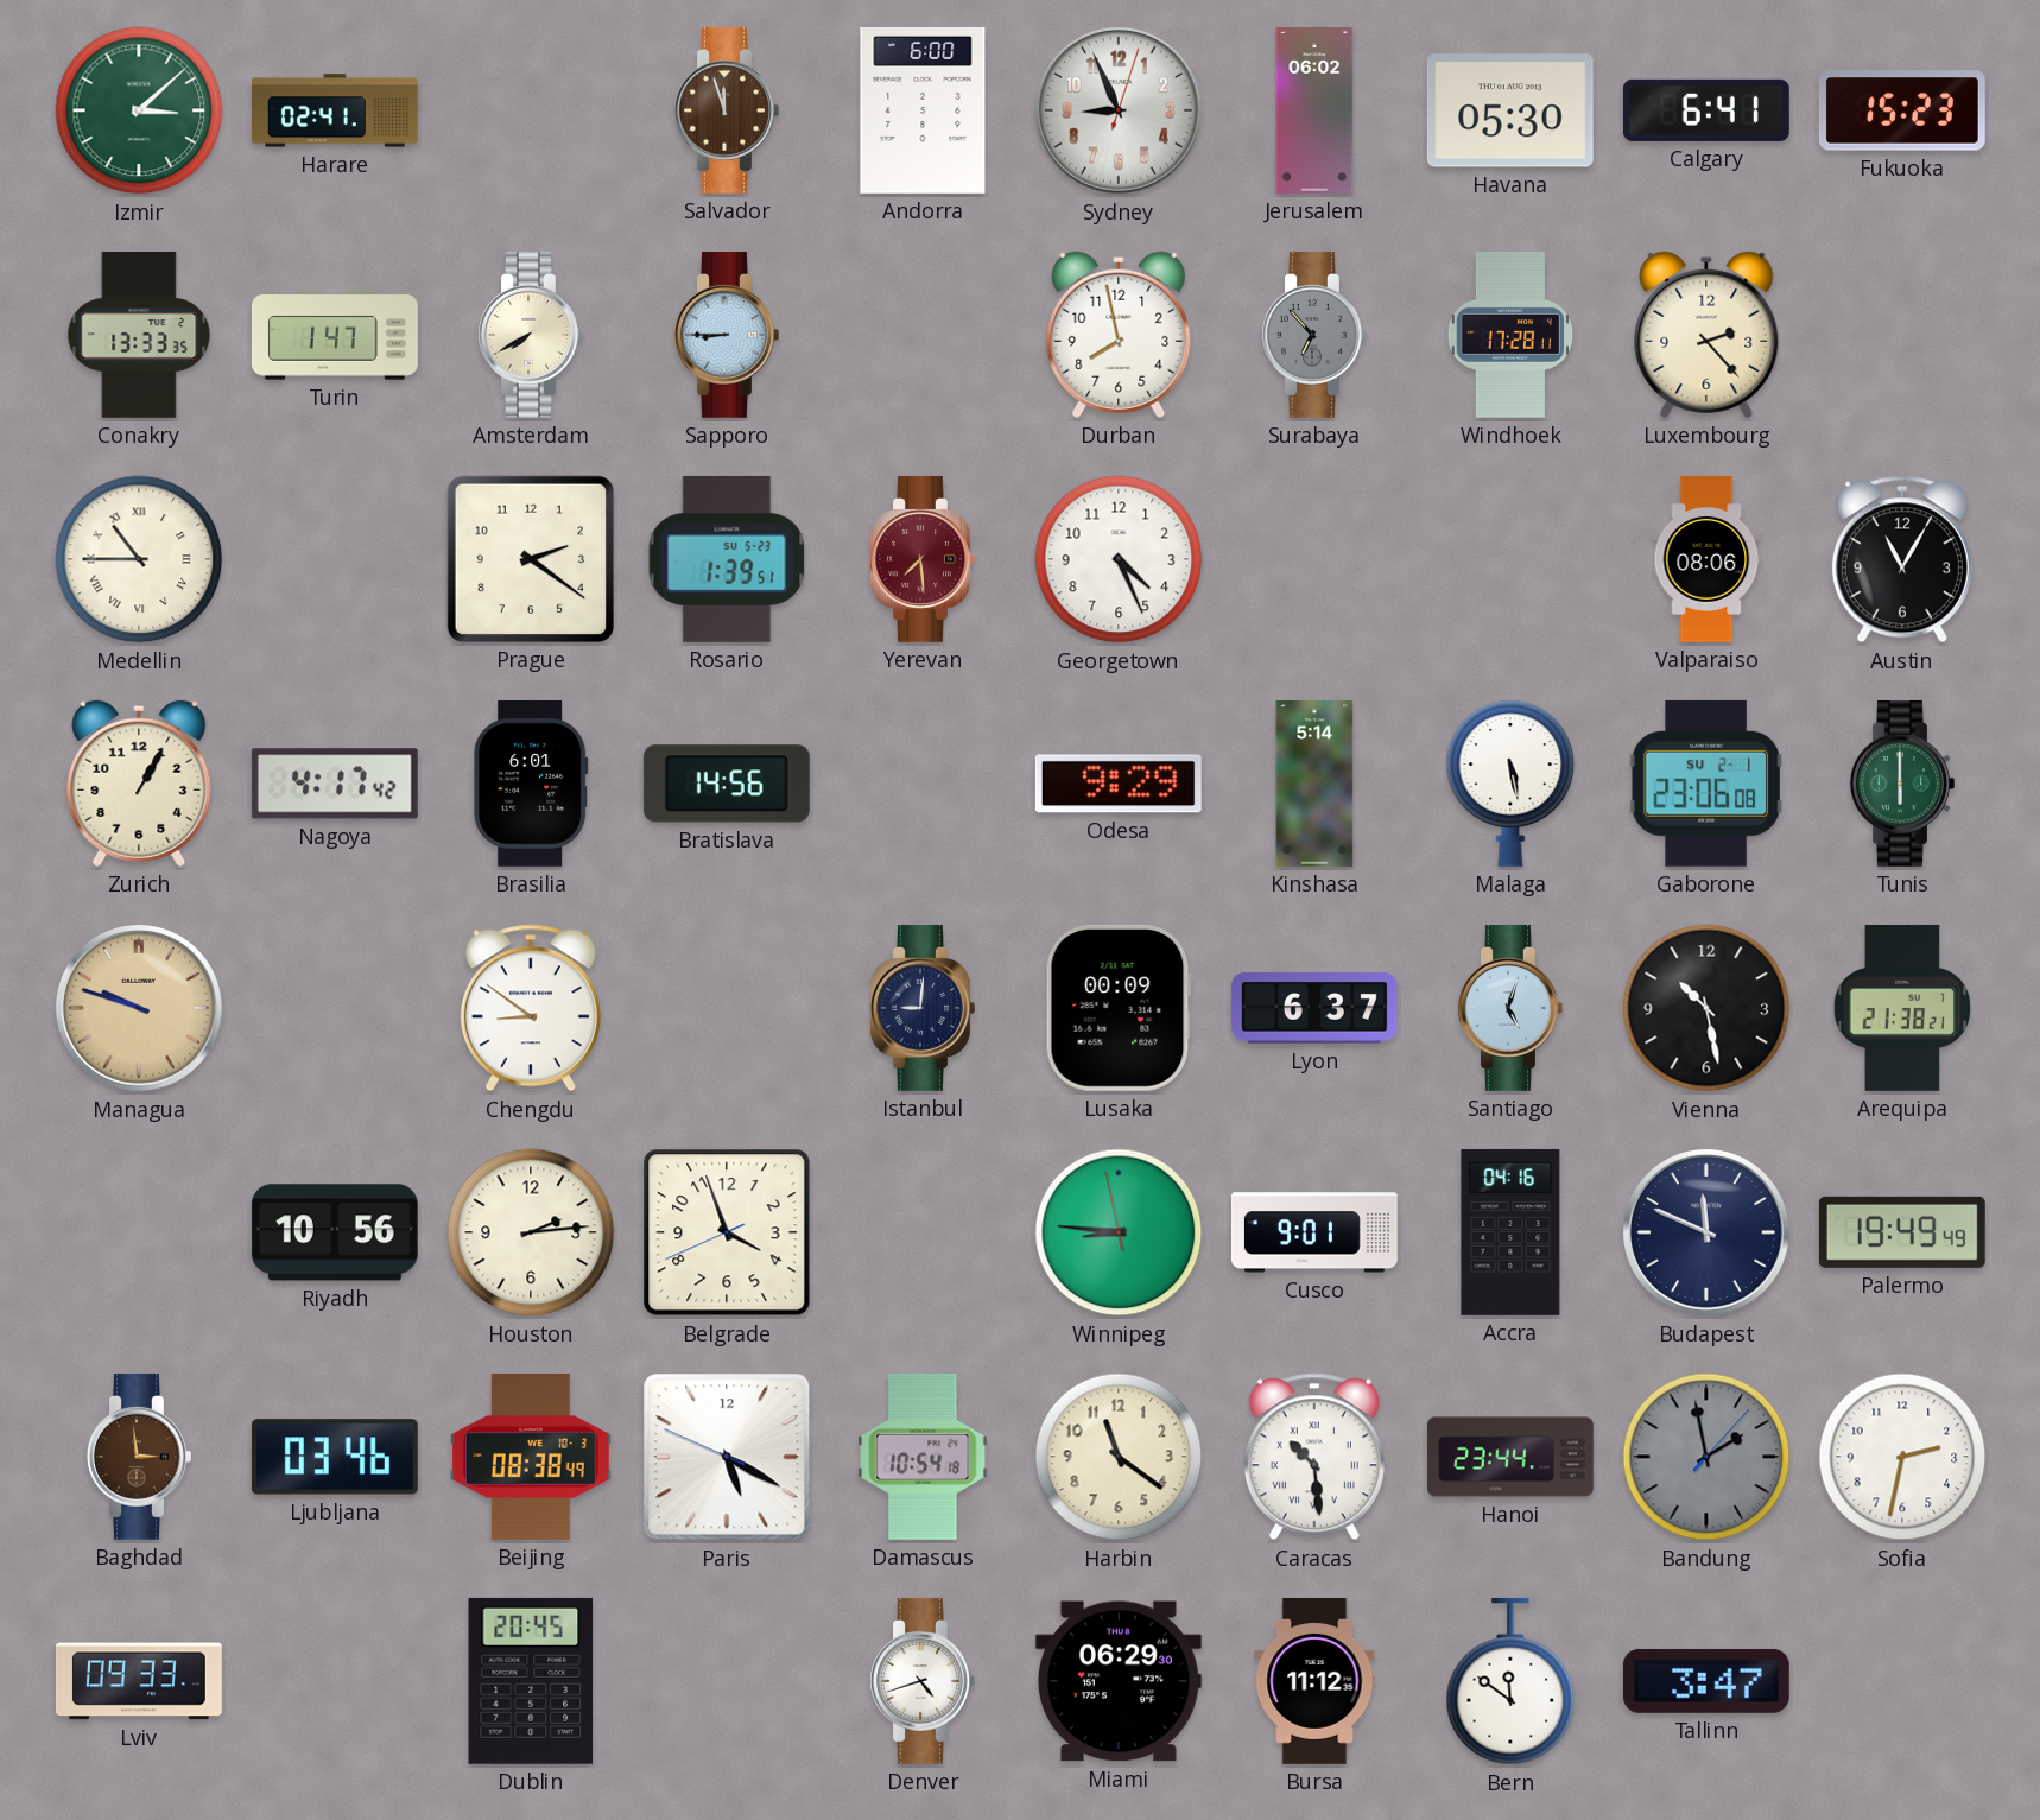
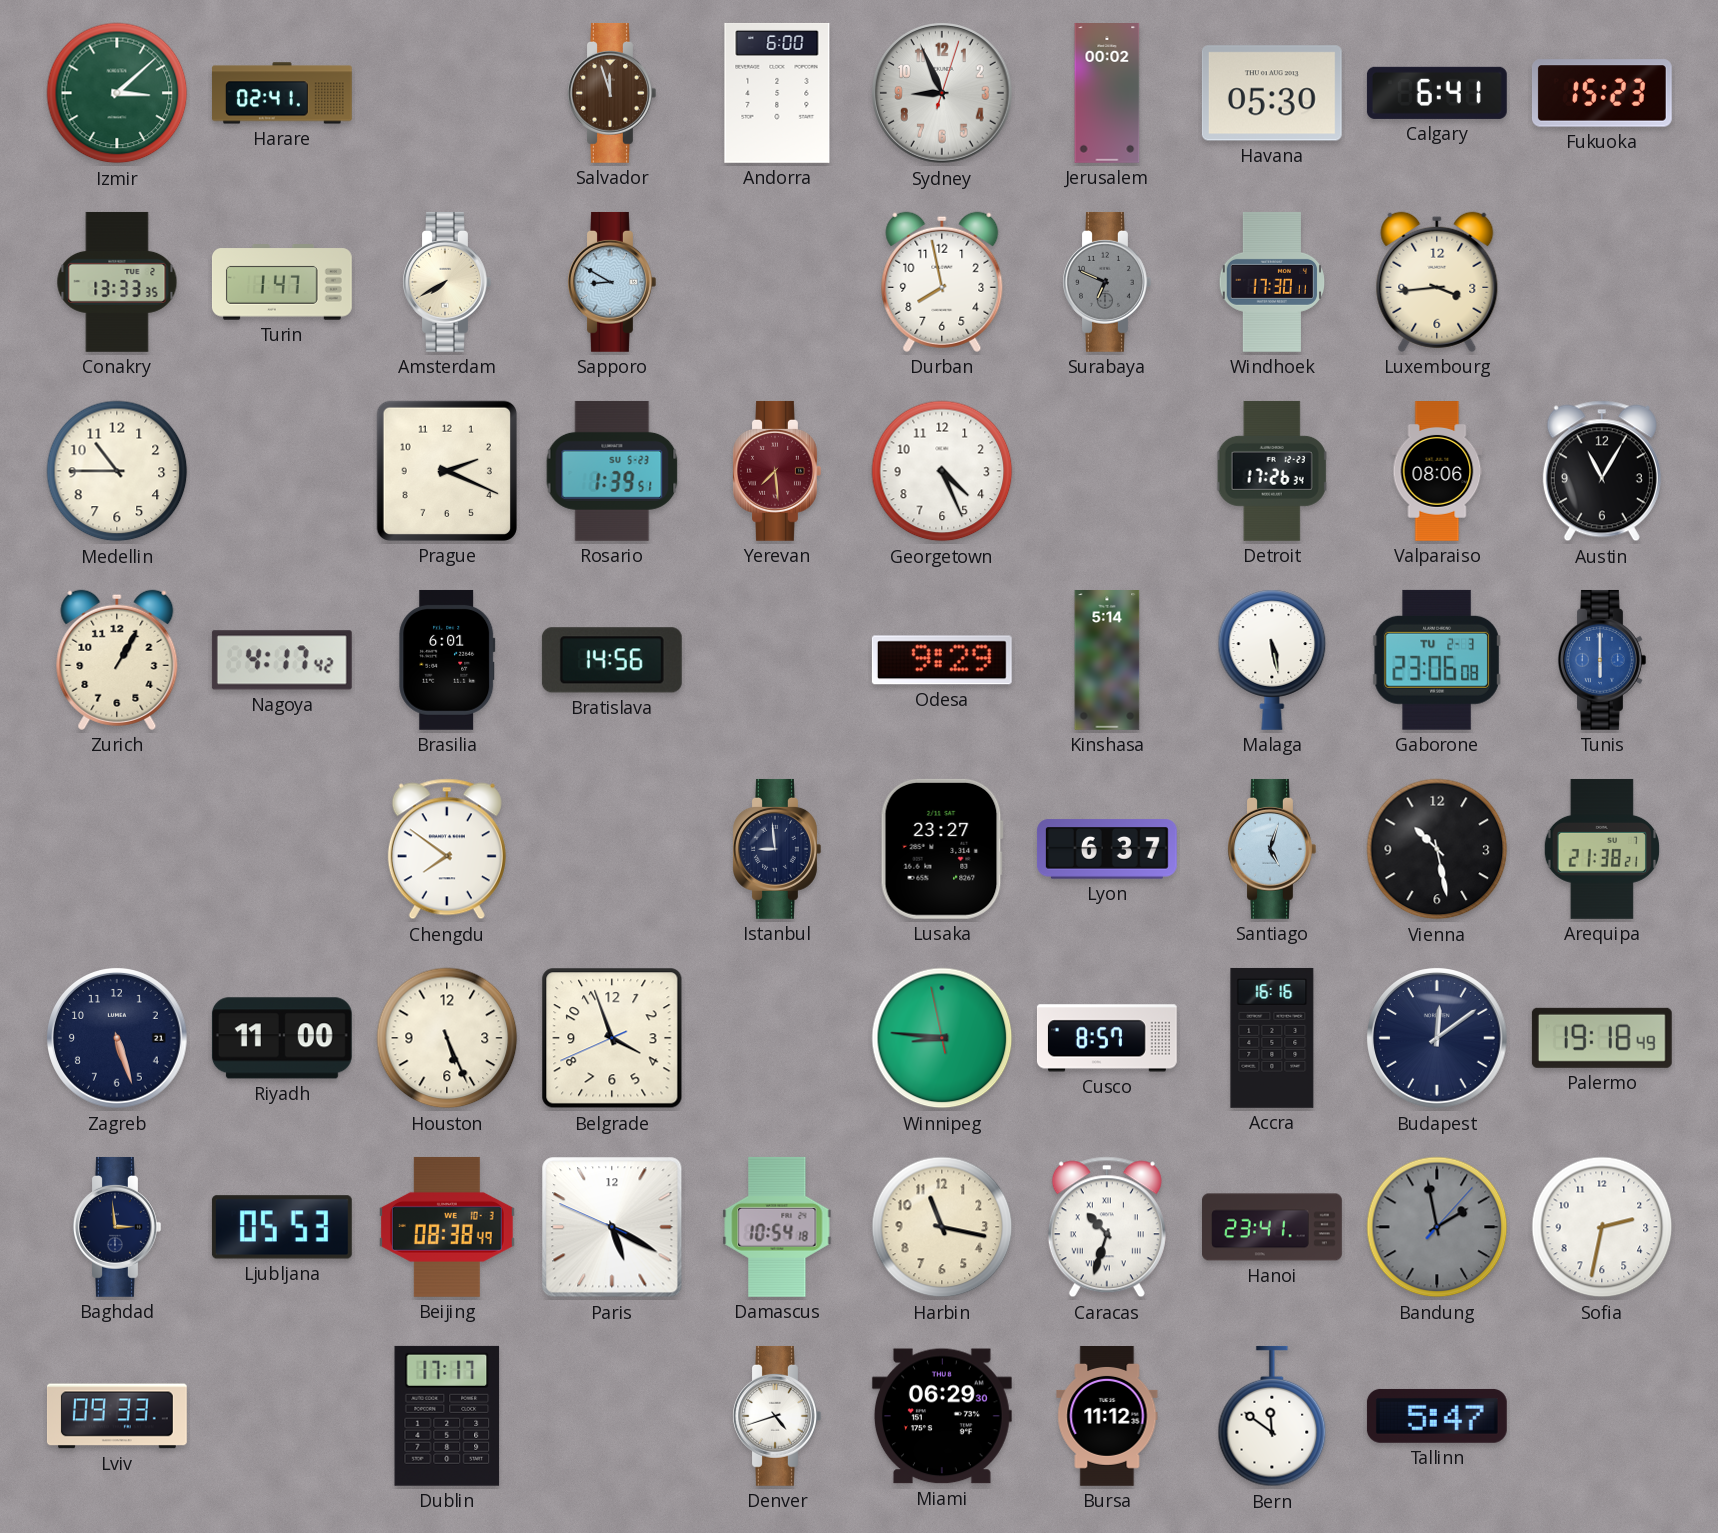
Jerusalem: 06:02 -> 00:02 (1107, 94)
Sapporo: 8:45 -> 8:50 (612, 282)
Surabaya: 6:53 -> 6:49 (1107, 282)
Windhoek: 17:28 -> 17:30 (1272, 282)
Luxembourg: 2:23 -> 3:44 (1437, 282)
Medellin numerals: Roman -> Arabic (117, 471)
Prague: 2:21 -> 2:19 (447, 471)
Detroit: none -> 17:26 (1272, 471)
Gaborone date: SU 2-1 -> TU 2-3 (1437, 660)
Tunis dial: green -> blue (1602, 660)
Managua: 9:48 -> none (139, 1008)
Chengdu: 8:51 -> 7:51 (447, 849)
Istanbul: 9:01 -> 8:59 (777, 849)
Lusaka: 00:09 -> 23:27 (942, 849)
Zagreb: none -> 5:27 (117, 1038)
Riyadh: 10:56 -> 11:00 (282, 1038)
Houston: 2:14 -> 5:26 (447, 1038)
Cusco: 9:01 -> 8:57 (1107, 1038)
Accra: 04:16 -> 16:16 (1272, 1038)
Budapest: 11:49 -> 12:09 (1437, 1038)
Palermo: 19:49 -> 19:18 (1602, 1038)
Baghdad dial: brown -> navy (117, 1227)
Ljubljana: 03:46 -> 05:53 (282, 1227)
Harbin: 11:21 -> 11:17 (942, 1227)
Caracas: 10:29 -> 10:33 (1107, 1227)
Hanoi: 23:44 -> 23:41 (1273, 1227)
Dublin: 20:45 -> 17:17 (447, 1416)
Tallinn: 3:47 -> 5:47 (1437, 1416)
